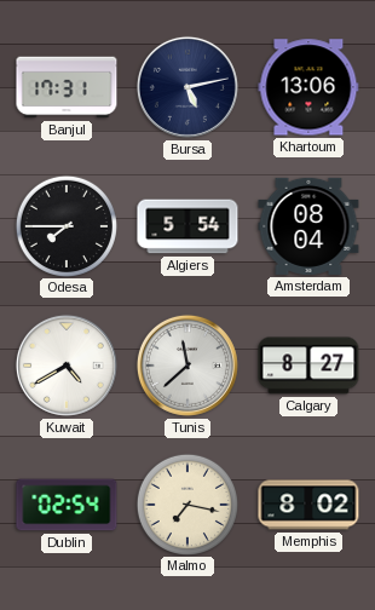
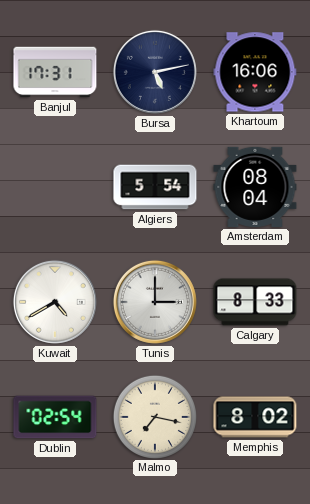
Khartoum: 13:06 -> 16:06 (255, 72)
Odesa: 7:45 -> none (65, 225)
Tunis: 11:38 -> 3:00 (155, 302)
Calgary: 8:27 -> 8:33 (255, 302)
